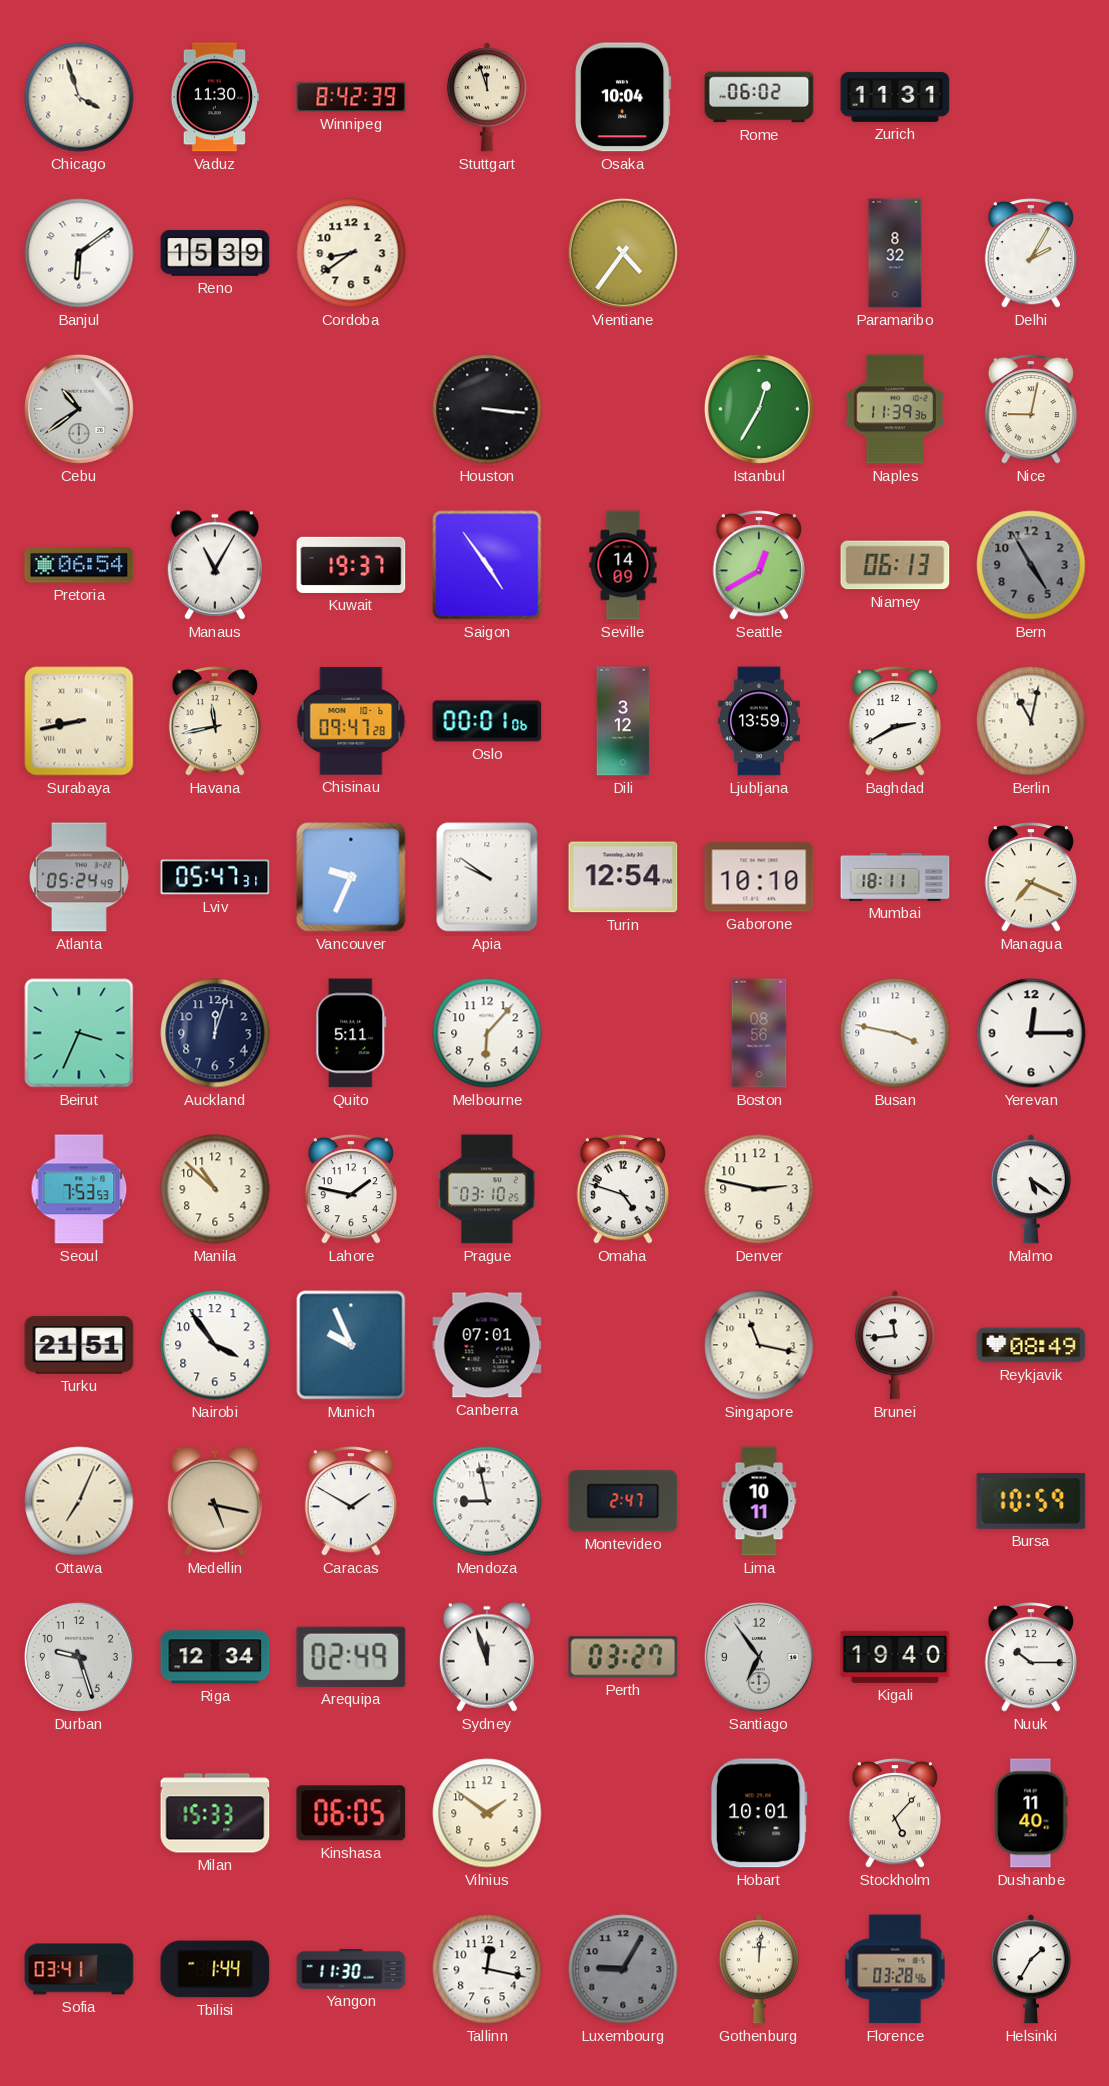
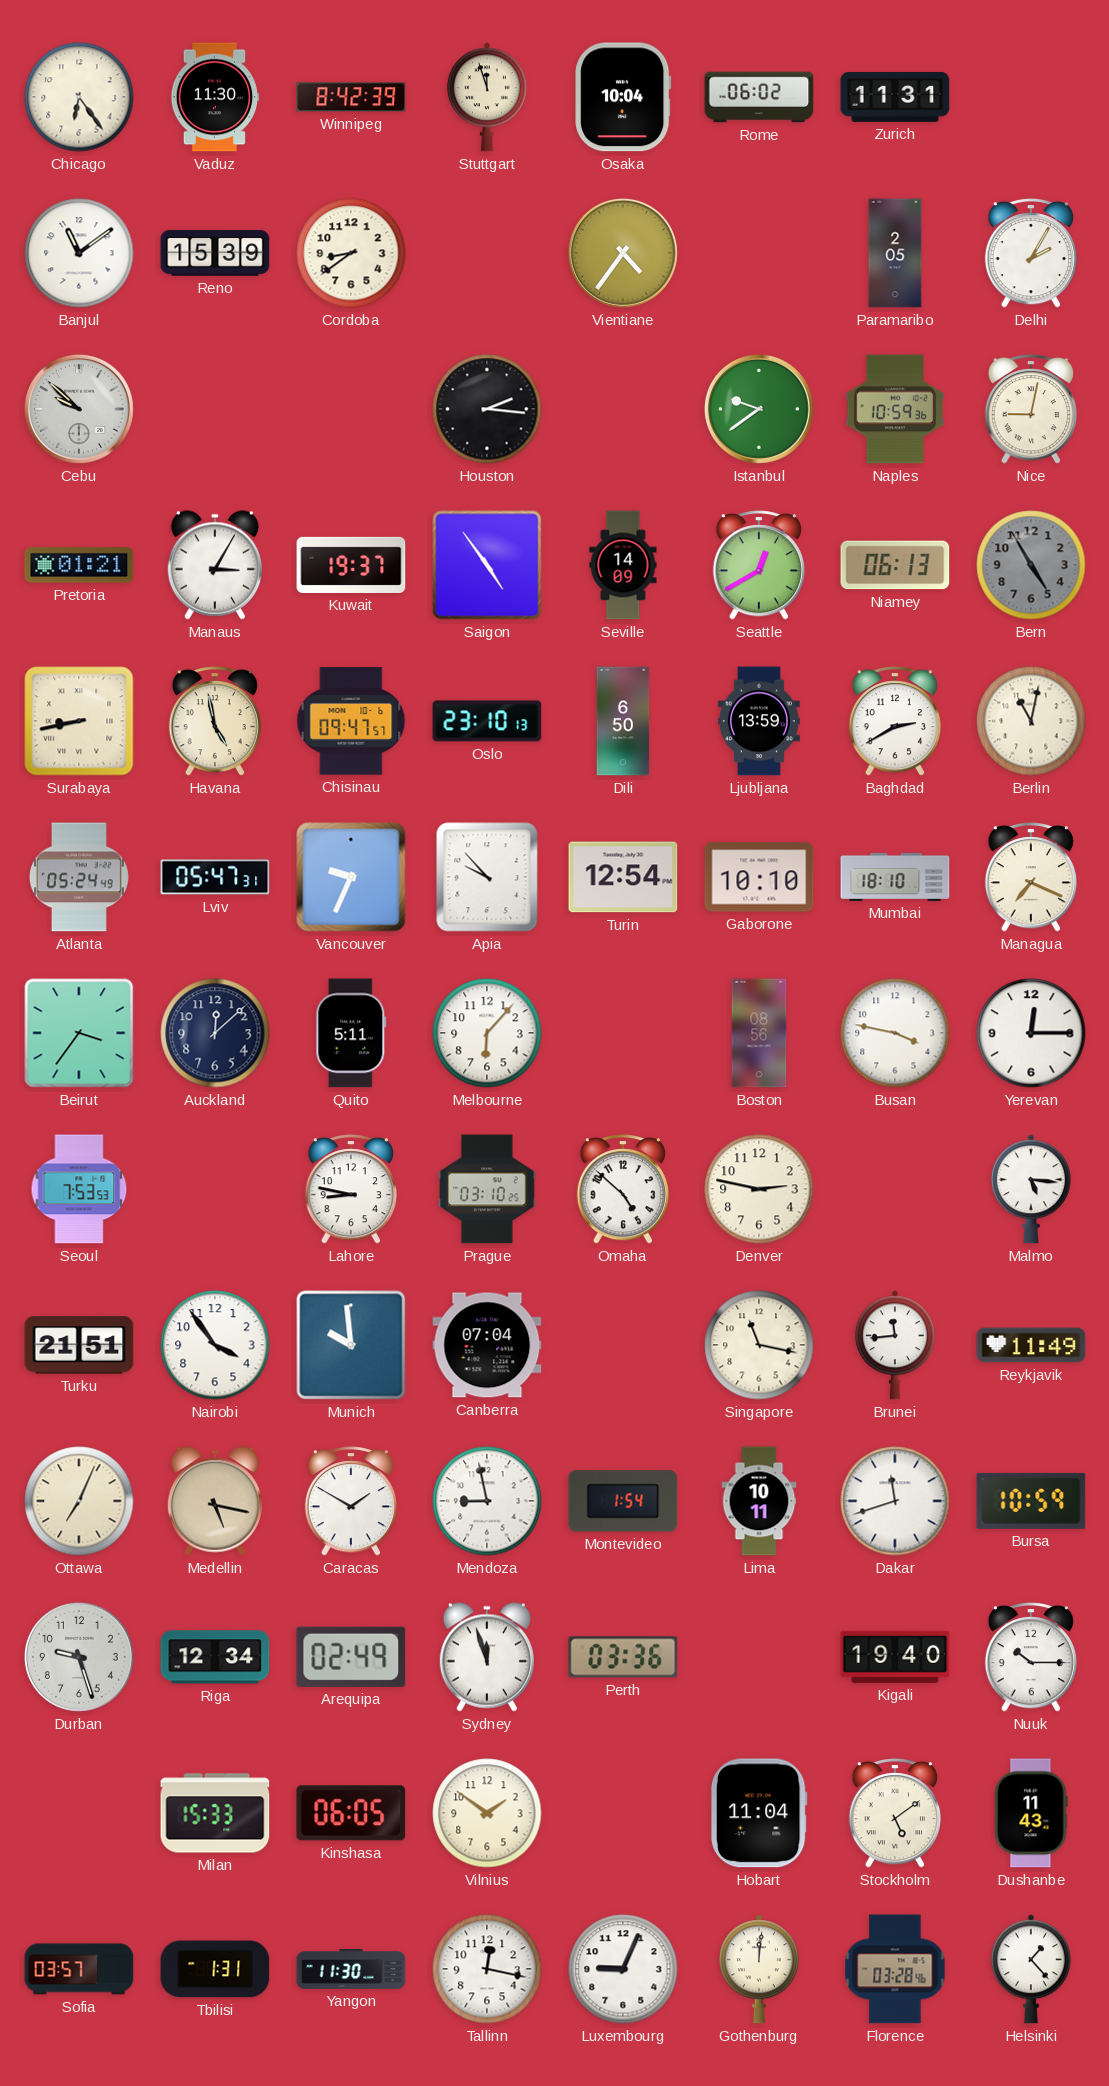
Chicago: 3:57 -> 6:24 (79, 97)
Banjul: 6:09 -> 11:09 (79, 253)
Paramaribo: 8:32 -> 2:05 (895, 253)
Cebu: 10:39 -> 9:52 (79, 409)
Houston: 3:16 -> 2:16 (487, 409)
Istanbul: 12:35 -> 9:39 (759, 409)
Naples: 11:39 -> 10:59 (894, 409)
Pretoria: 06:54 -> 01:21 (79, 565)
Manaus: 11:05 -> 3:05 (215, 565)
Havana: 11:43 -> 4:58 (214, 721)
Chisinau: 09:47:28 -> 09:47:57 (351, 721)
Oslo: 00:01 -> 23:10 (487, 721)
Dili: 3:12 -> 6:50 (623, 721)
Apia: 9:51 -> 9:53 (487, 877)
Mumbai: 18:11 -> 18:10 (895, 877)
Beirut: 3:34 -> 3:36 (79, 1033)
Auckland: 12:03 -> 12:08 (215, 1033)
Manila: 10:52 -> none (215, 1189)
Lahore: 1:47 -> 8:47 (350, 1189)
Omaha: 4:48 -> 4:52 (622, 1189)
Malmo: 5:21 -> 5:16 (1031, 1189)
Munich: 9:56 -> 9:59 (351, 1345)
Canberra: 07:01 -> 07:04 (487, 1345)
Reykjavik: 08:49 -> 11:49 (1031, 1345)
Montevideo: 2:47 -> 1:54 (623, 1501)
Dakar: none -> 11:42 (895, 1501)
Perth: 03:27 -> 03:36 (623, 1657)
Santiago: 6:54 -> none (759, 1657)
Hobart: 10:01 -> 11:04 (759, 1813)
Stockholm: 5:07 -> 5:09 (894, 1813)
Dushanbe: 11:40 -> 11:43 (1031, 1813)
Sofia: 03:41 -> 03:57 (79, 1969)
Tbilisi: 1:44 -> 1:31 (215, 1969)
Luxembourg: 9:05 -> 9:04 (623, 1969)
Luxembourg dial: grey -> white (623, 1969)
Helsinki: 1:35 -> 1:23 (1031, 1969)
